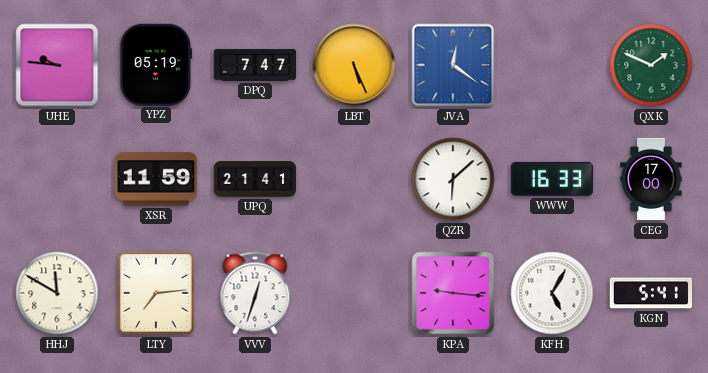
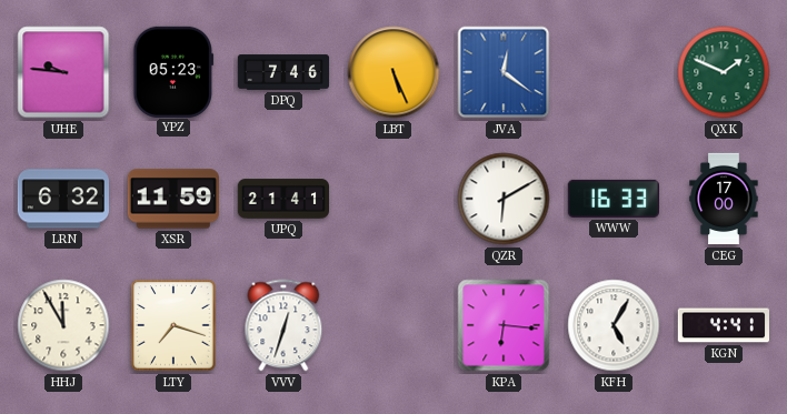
YPZ: 05:19 -> 05:23 (173, 71)
DPQ: 7:47 -> 7:46 (283, 72)
LRN: none -> 6:32 (62, 199)
QZR: 6:08 -> 6:10 (504, 199)
HHJ: 11:50 -> 11:55 (63, 325)
LTY: 7:14 -> 7:18 (173, 325)
KPA: 9:16 -> 6:16 (504, 325)
KGN: 5:41 -> 4:41 (723, 325)
